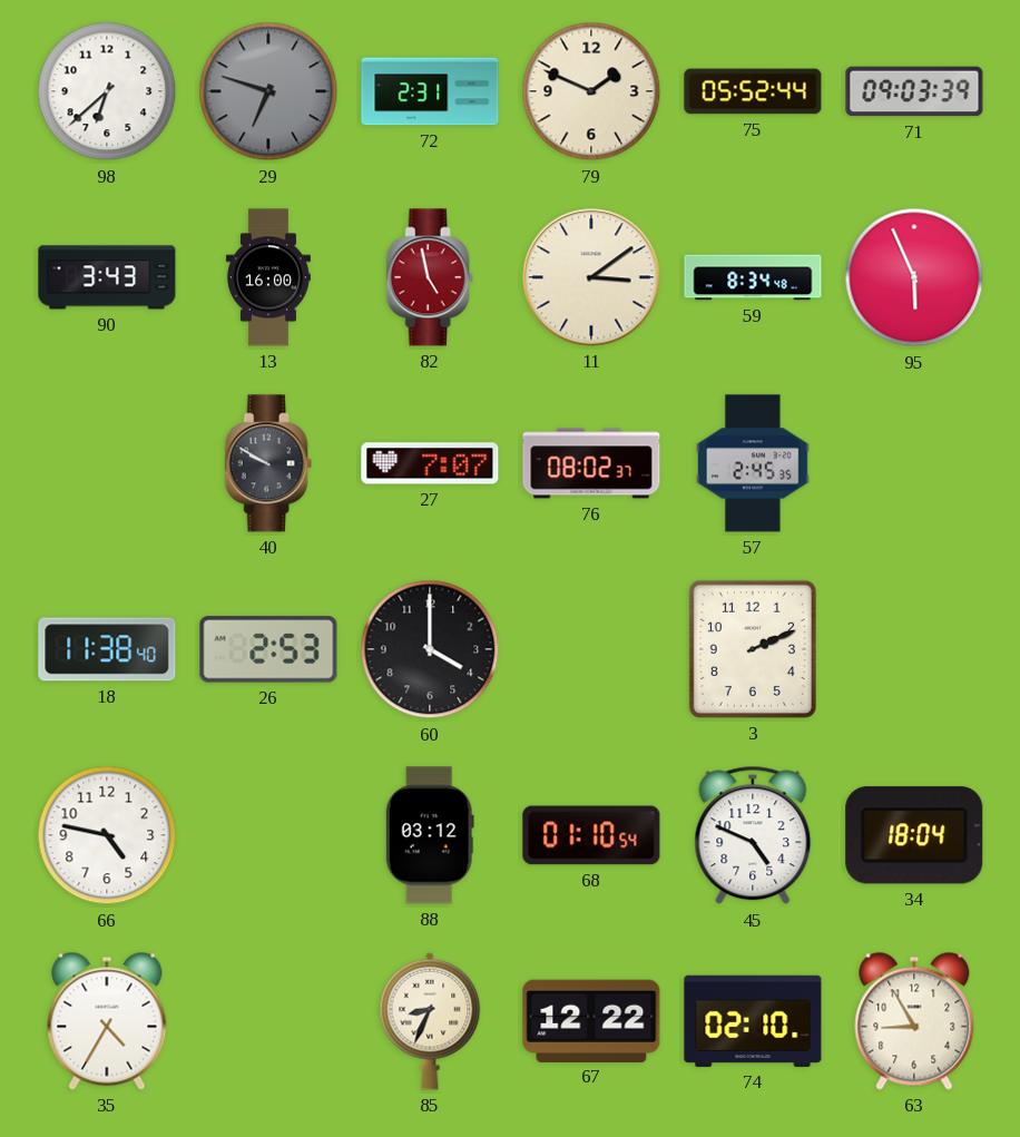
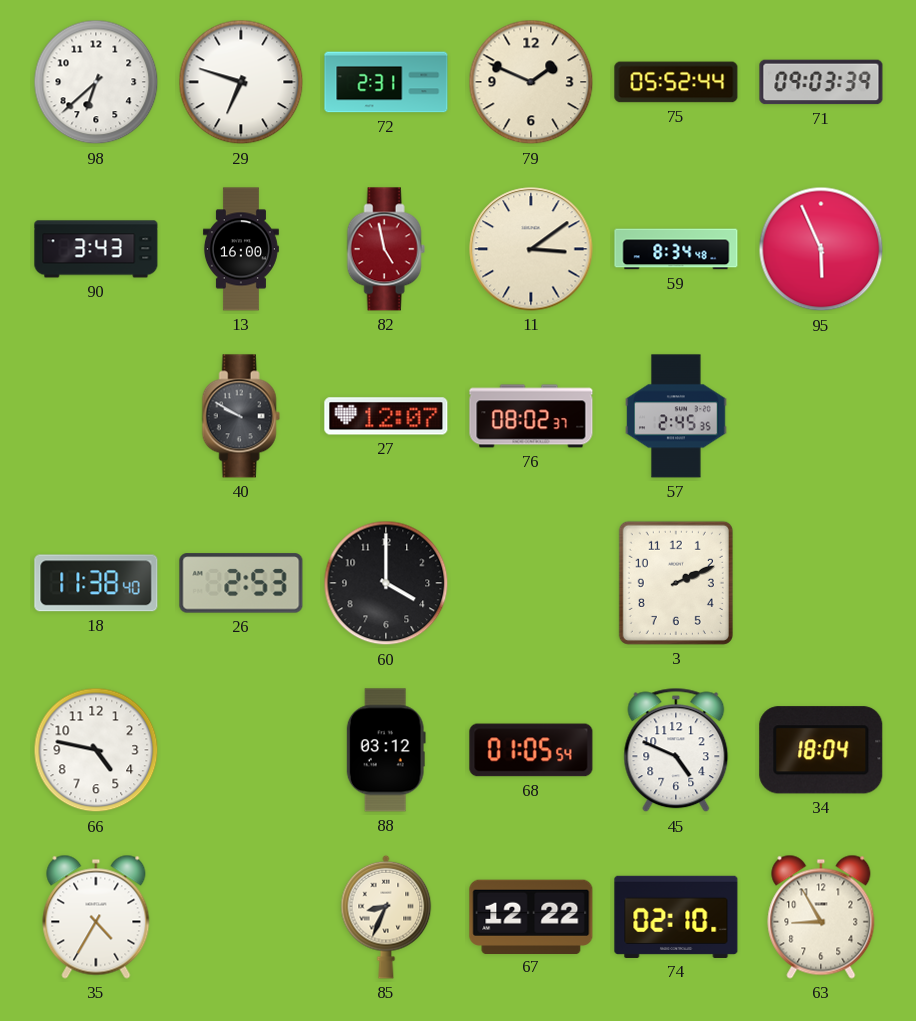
29 dial: grey -> white (241, 82)
27: 7:07 -> 12:07 (386, 416)
68: 01:10 -> 01:05 (531, 750)
